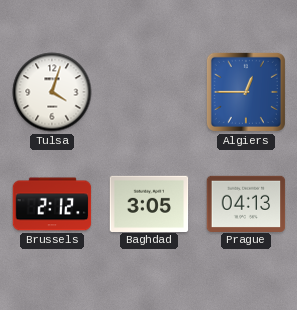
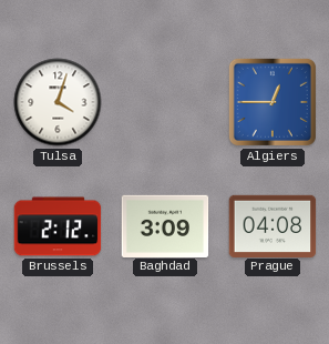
Baghdad: 3:05 -> 3:09 (165, 225)
Prague: 04:13 -> 04:08 (273, 225)
